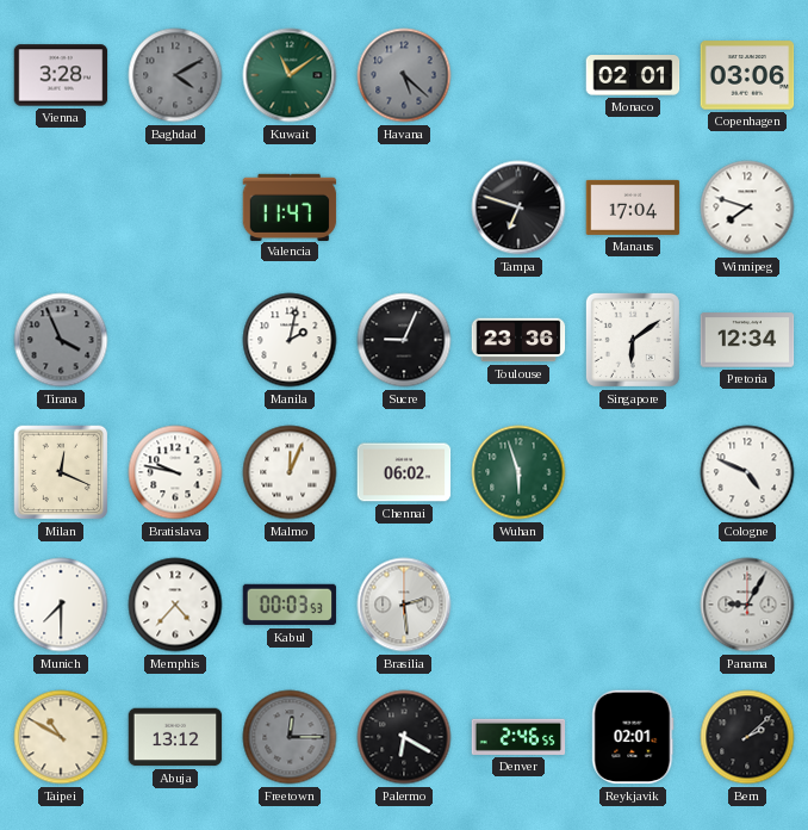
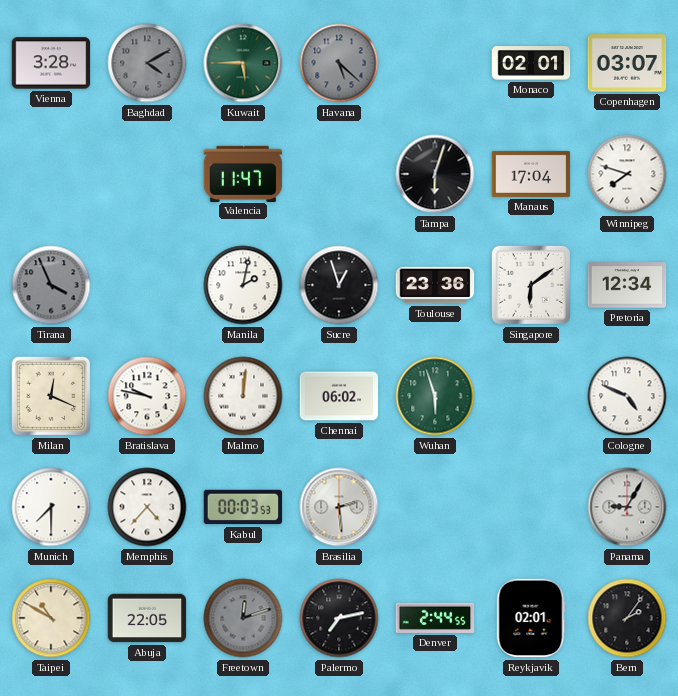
Kuwait: 11:09 -> 5:45 (243, 63)
Copenhagen: 03:06 -> 03:07 (627, 63)
Tampa: 6:48 -> 6:03 (435, 174)
Sucre: 9:04 -> 12:57 (339, 285)
Malmo: 12:04 -> 12:01 (243, 396)
Abuja: 13:12 -> 22:05 (147, 618)
Freetown: 12:15 -> 12:12 (243, 618)
Palermo: 6:20 -> 7:13 (339, 618)
Denver: 2:46 -> 2:44 (435, 618)
Bern: 2:08 -> 2:06 (627, 618)
